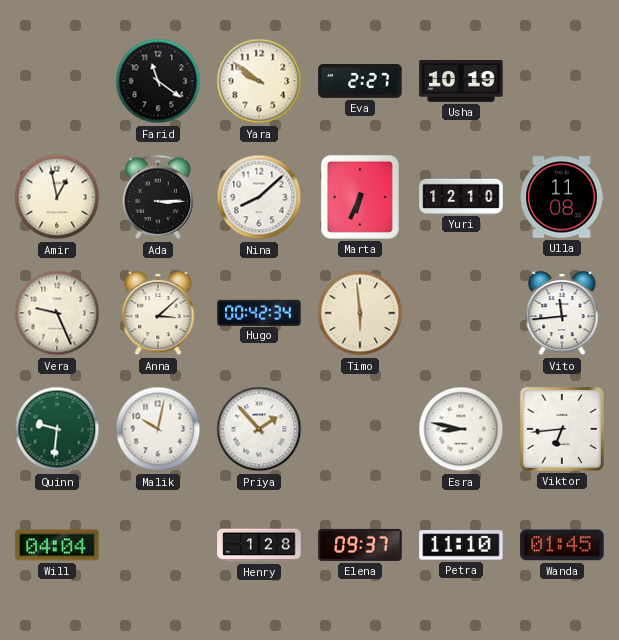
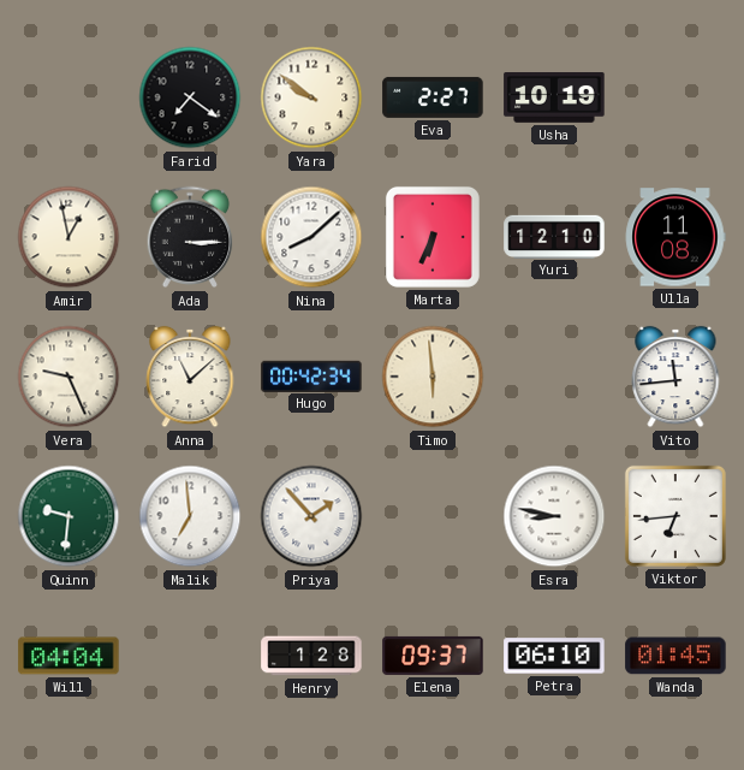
Farid: 11:21 -> 7:21 (190, 97)
Anna: 3:08 -> 11:08 (190, 377)
Malik: 10:02 -> 6:59 (190, 516)
Petra: 11:10 -> 06:10 (554, 656)
